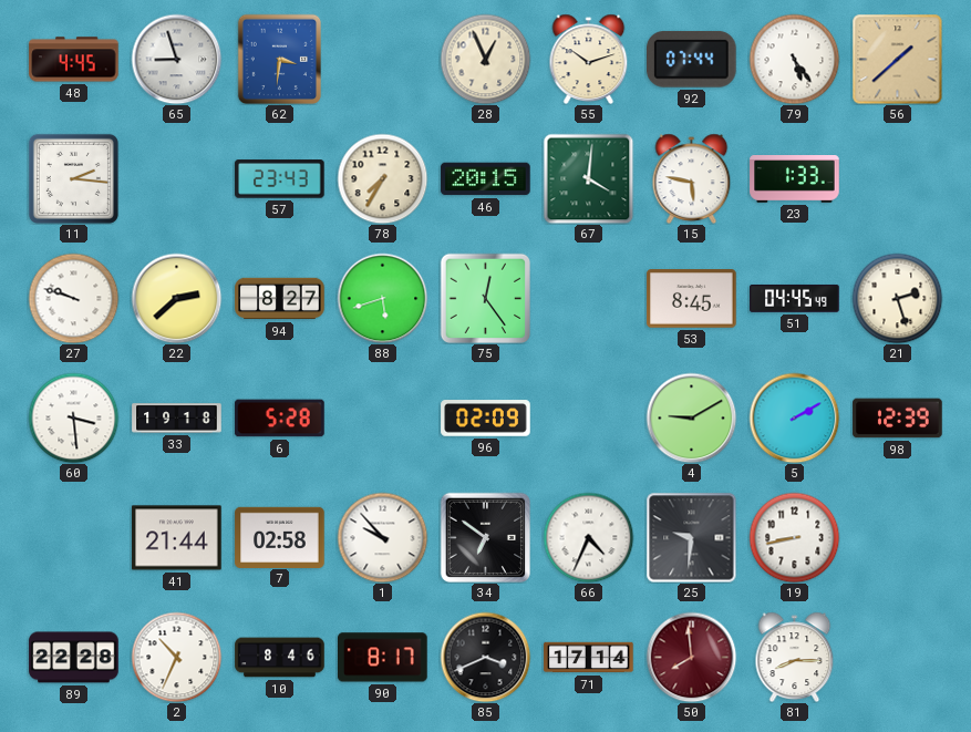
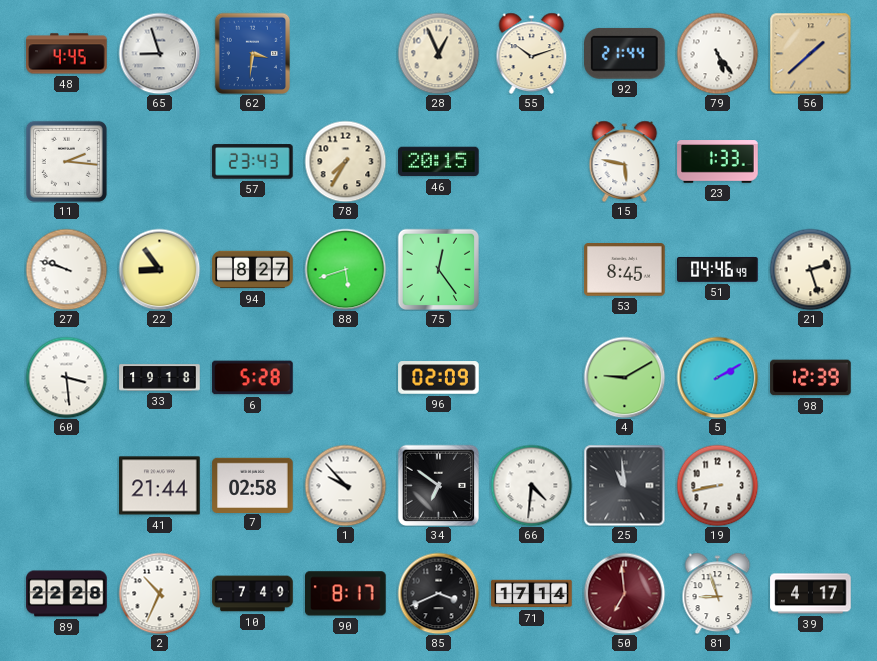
92: 07:44 -> 21:44 (625, 53)
67: 4:01 -> none (588, 178)
22: 2:38 -> 8:54 (159, 269)
51: 04:45 -> 04:46 (718, 270)
66: 4:34 -> 4:31 (531, 485)
25: 9:31 -> 10:59 (624, 485)
10: 8:46 -> 7:49 (253, 594)
50: 7:59 -> 6:59 (624, 593)
81: 8:15 -> 8:57 (718, 593)
39: none -> 4:17 (811, 594)
